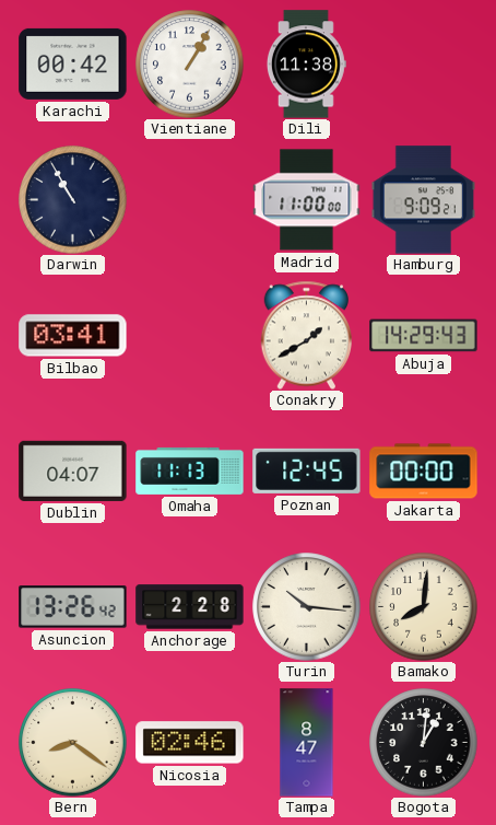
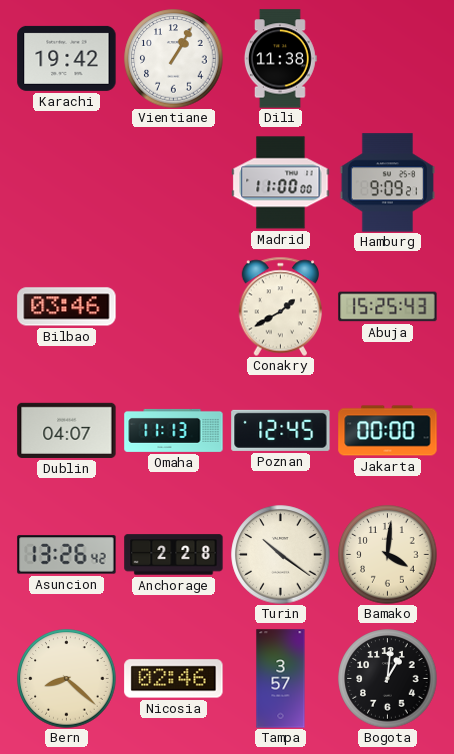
Karachi: 00:42 -> 19:42 (67, 58)
Darwin: 10:55 -> none (73, 200)
Bilbao: 03:41 -> 03:46 (67, 307)
Abuja: 14:29 -> 15:25 (388, 307)
Turin: 10:16 -> 10:21 (281, 555)
Bamako: 8:01 -> 4:01 (388, 555)
Bern: 8:21 -> 8:22 (67, 679)
Tampa: 8:47 -> 3:57 (281, 679)
